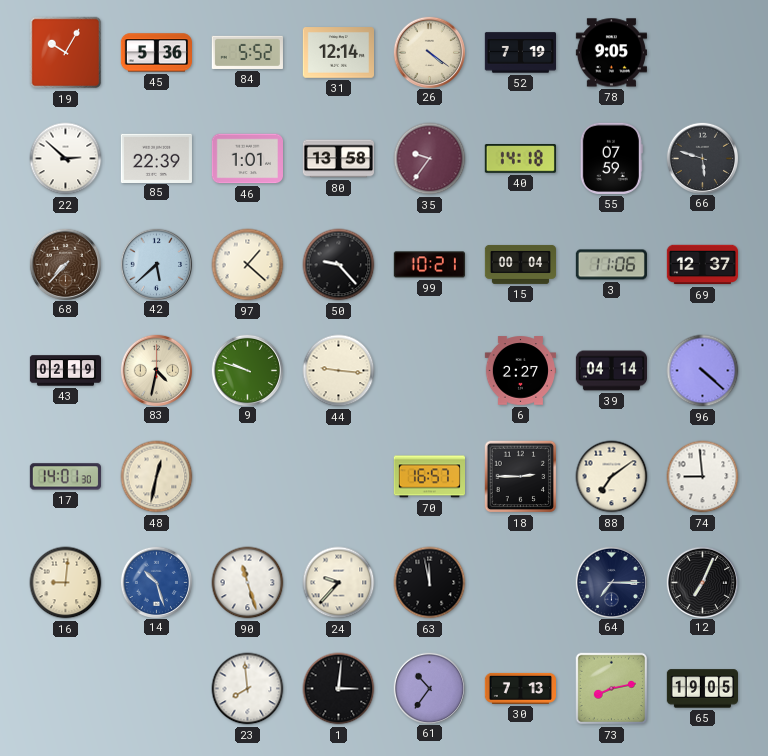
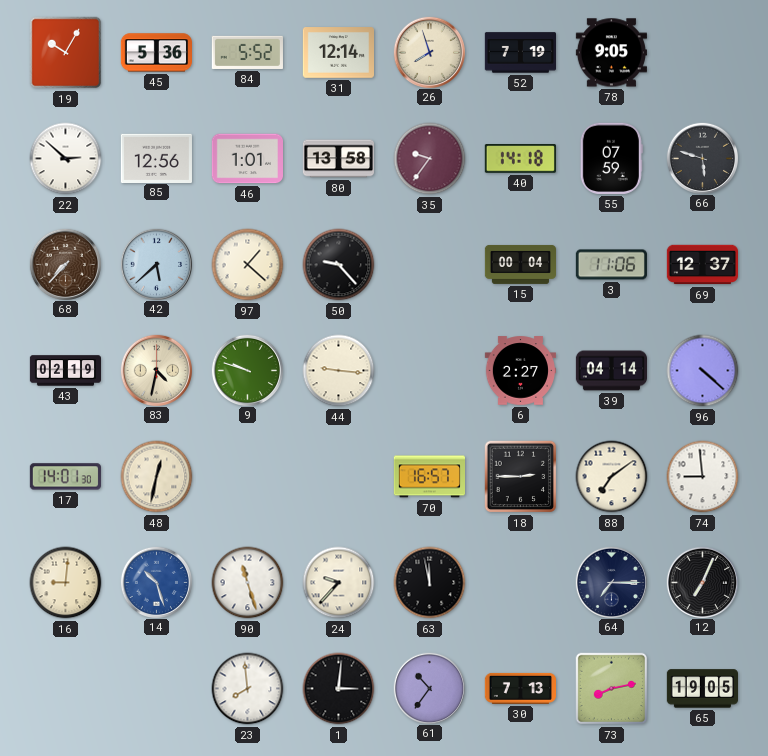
26: 4:21 -> 7:57 (429, 52)
85: 22:39 -> 12:56 (156, 158)
99: 10:21 -> none (429, 265)
